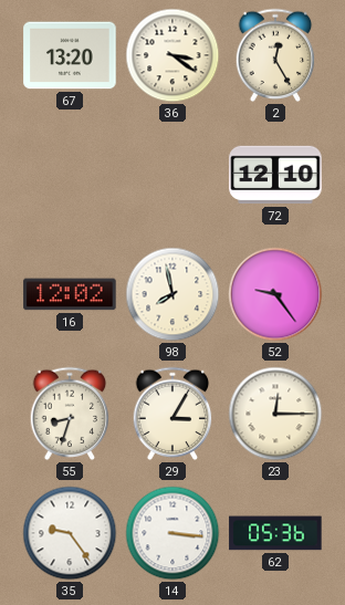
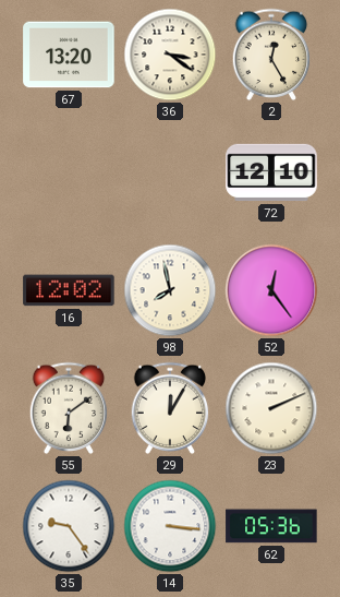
52: 9:24 -> 12:24 (271, 290)
55: 8:33 -> 6:09 (69, 408)
29: 3:05 -> 12:05 (170, 408)
23: 12:15 -> 2:11 (271, 408)
